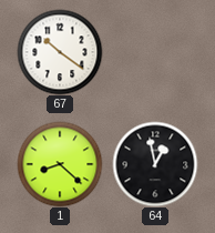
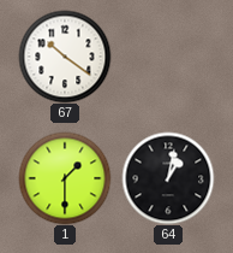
1: 8:22 -> 1:30 (65, 178)
64: 12:58 -> 1:02 (168, 178)
